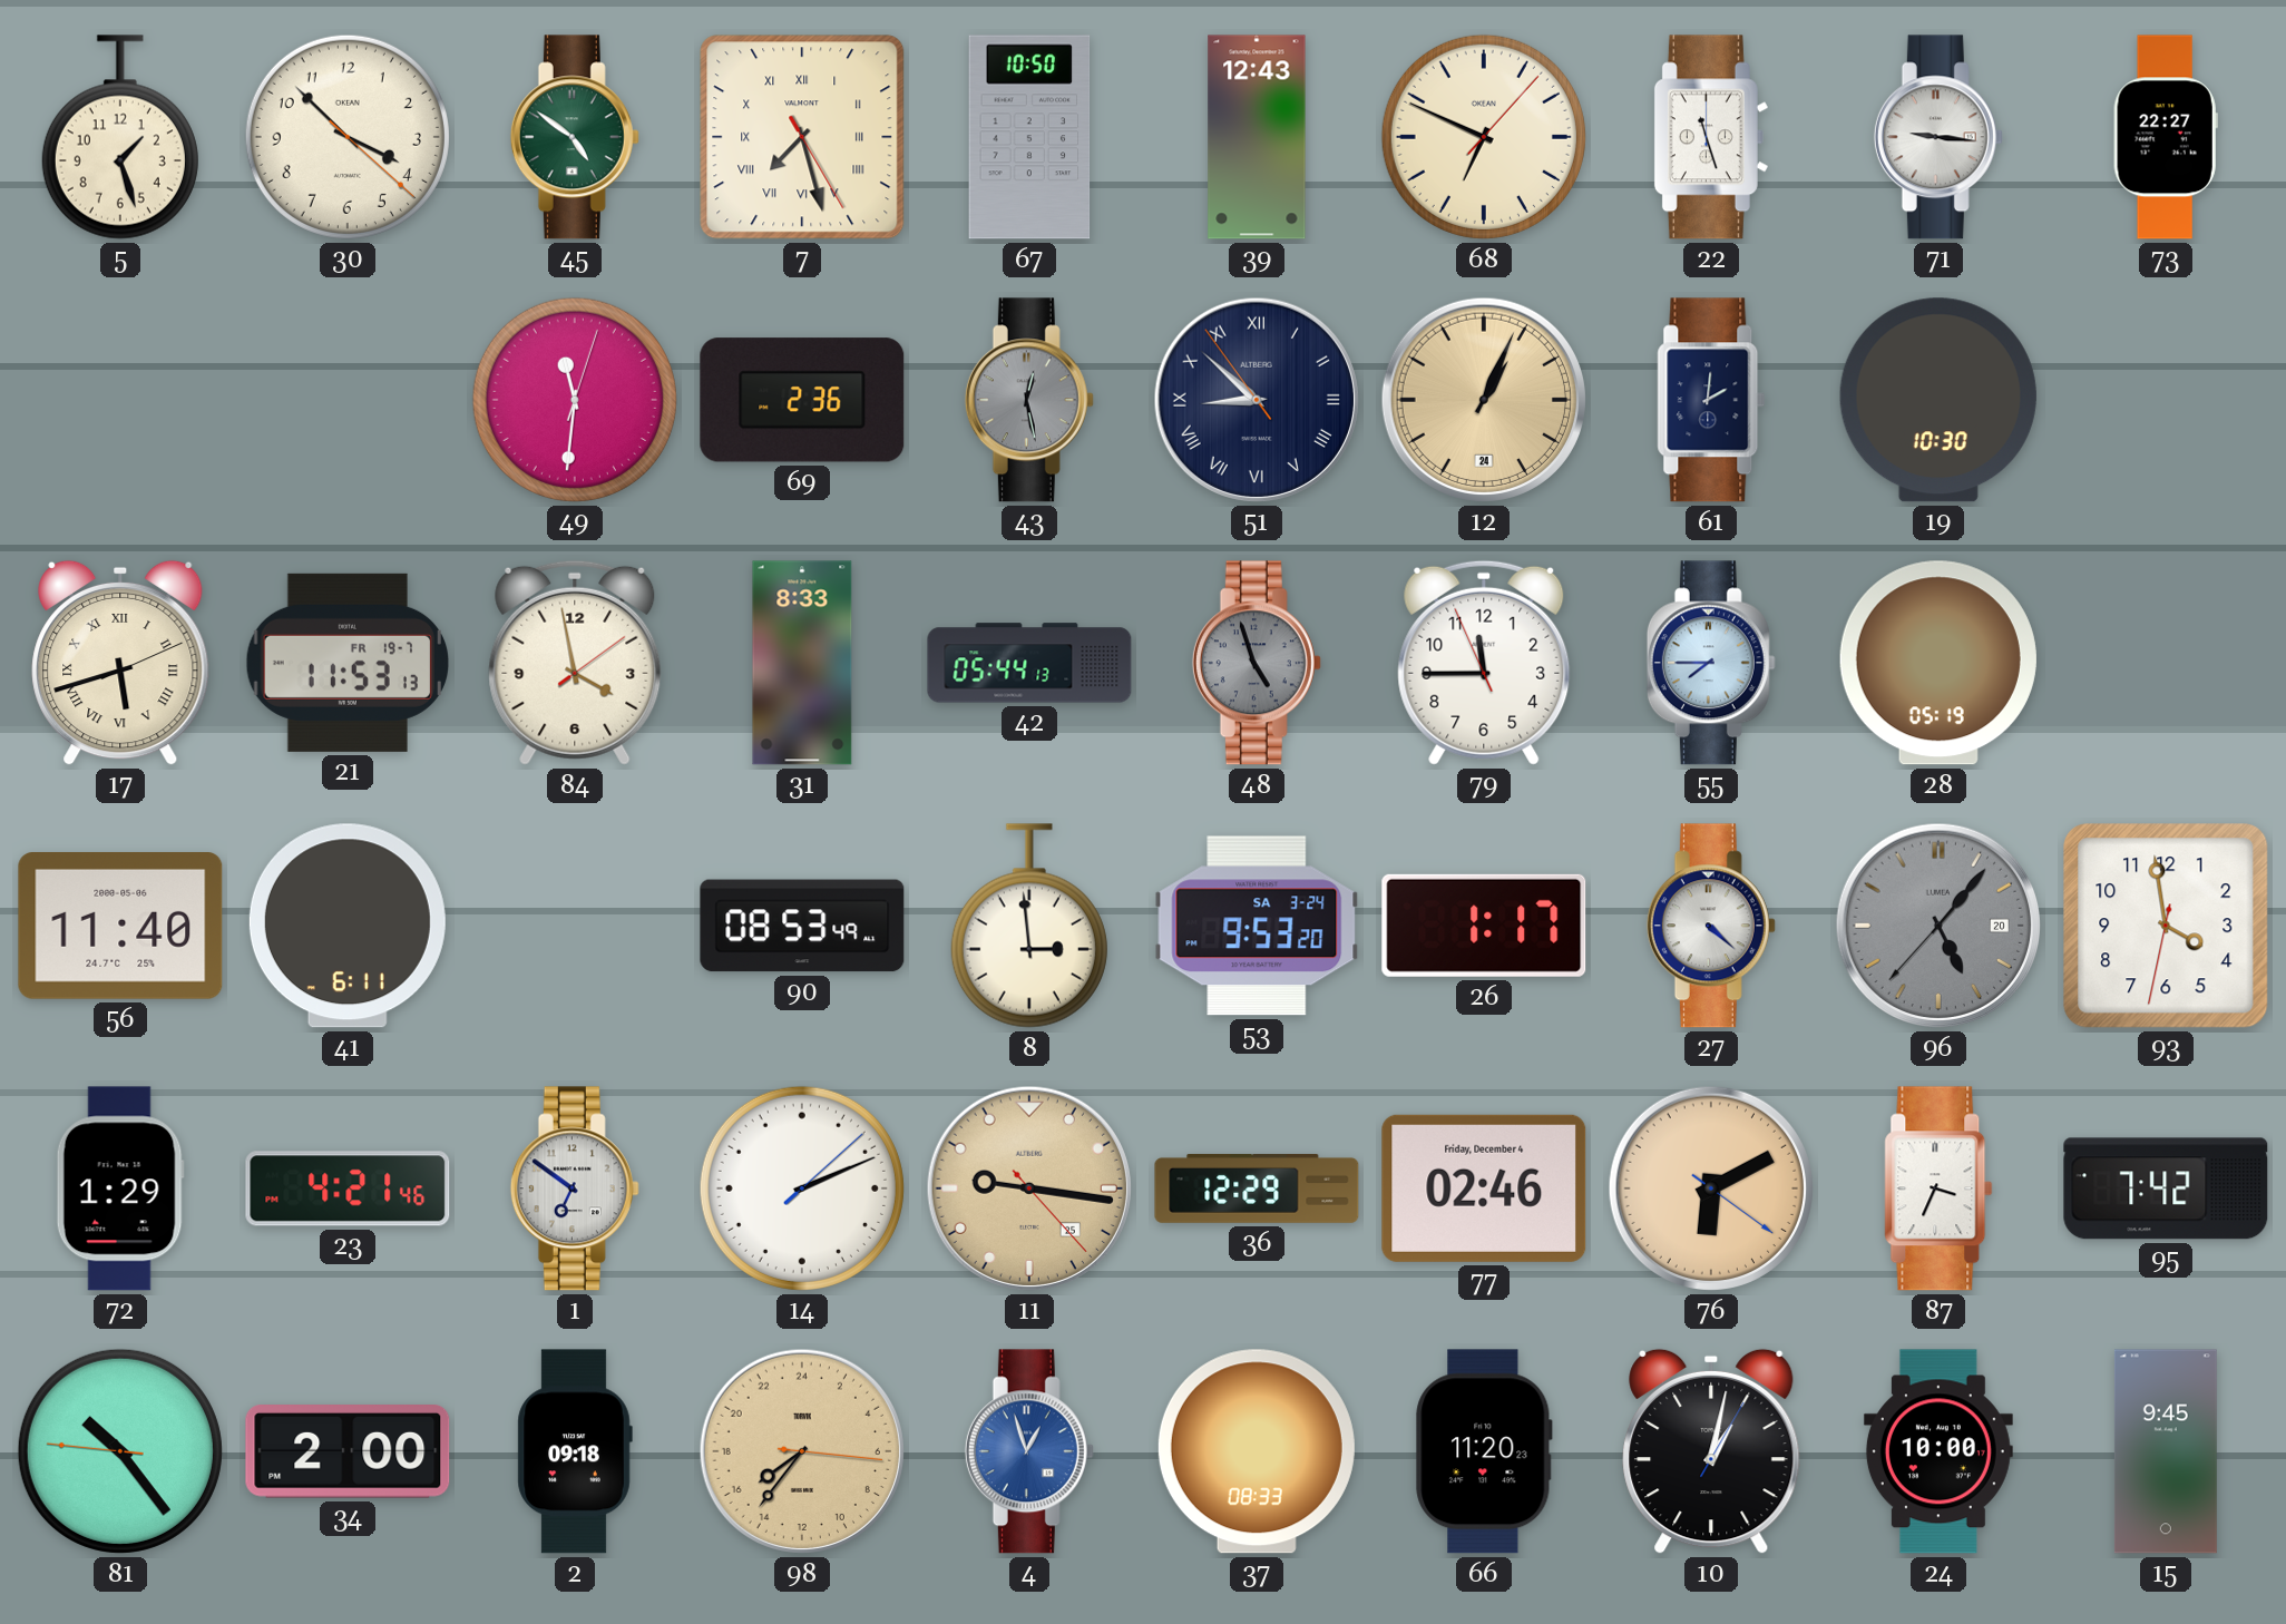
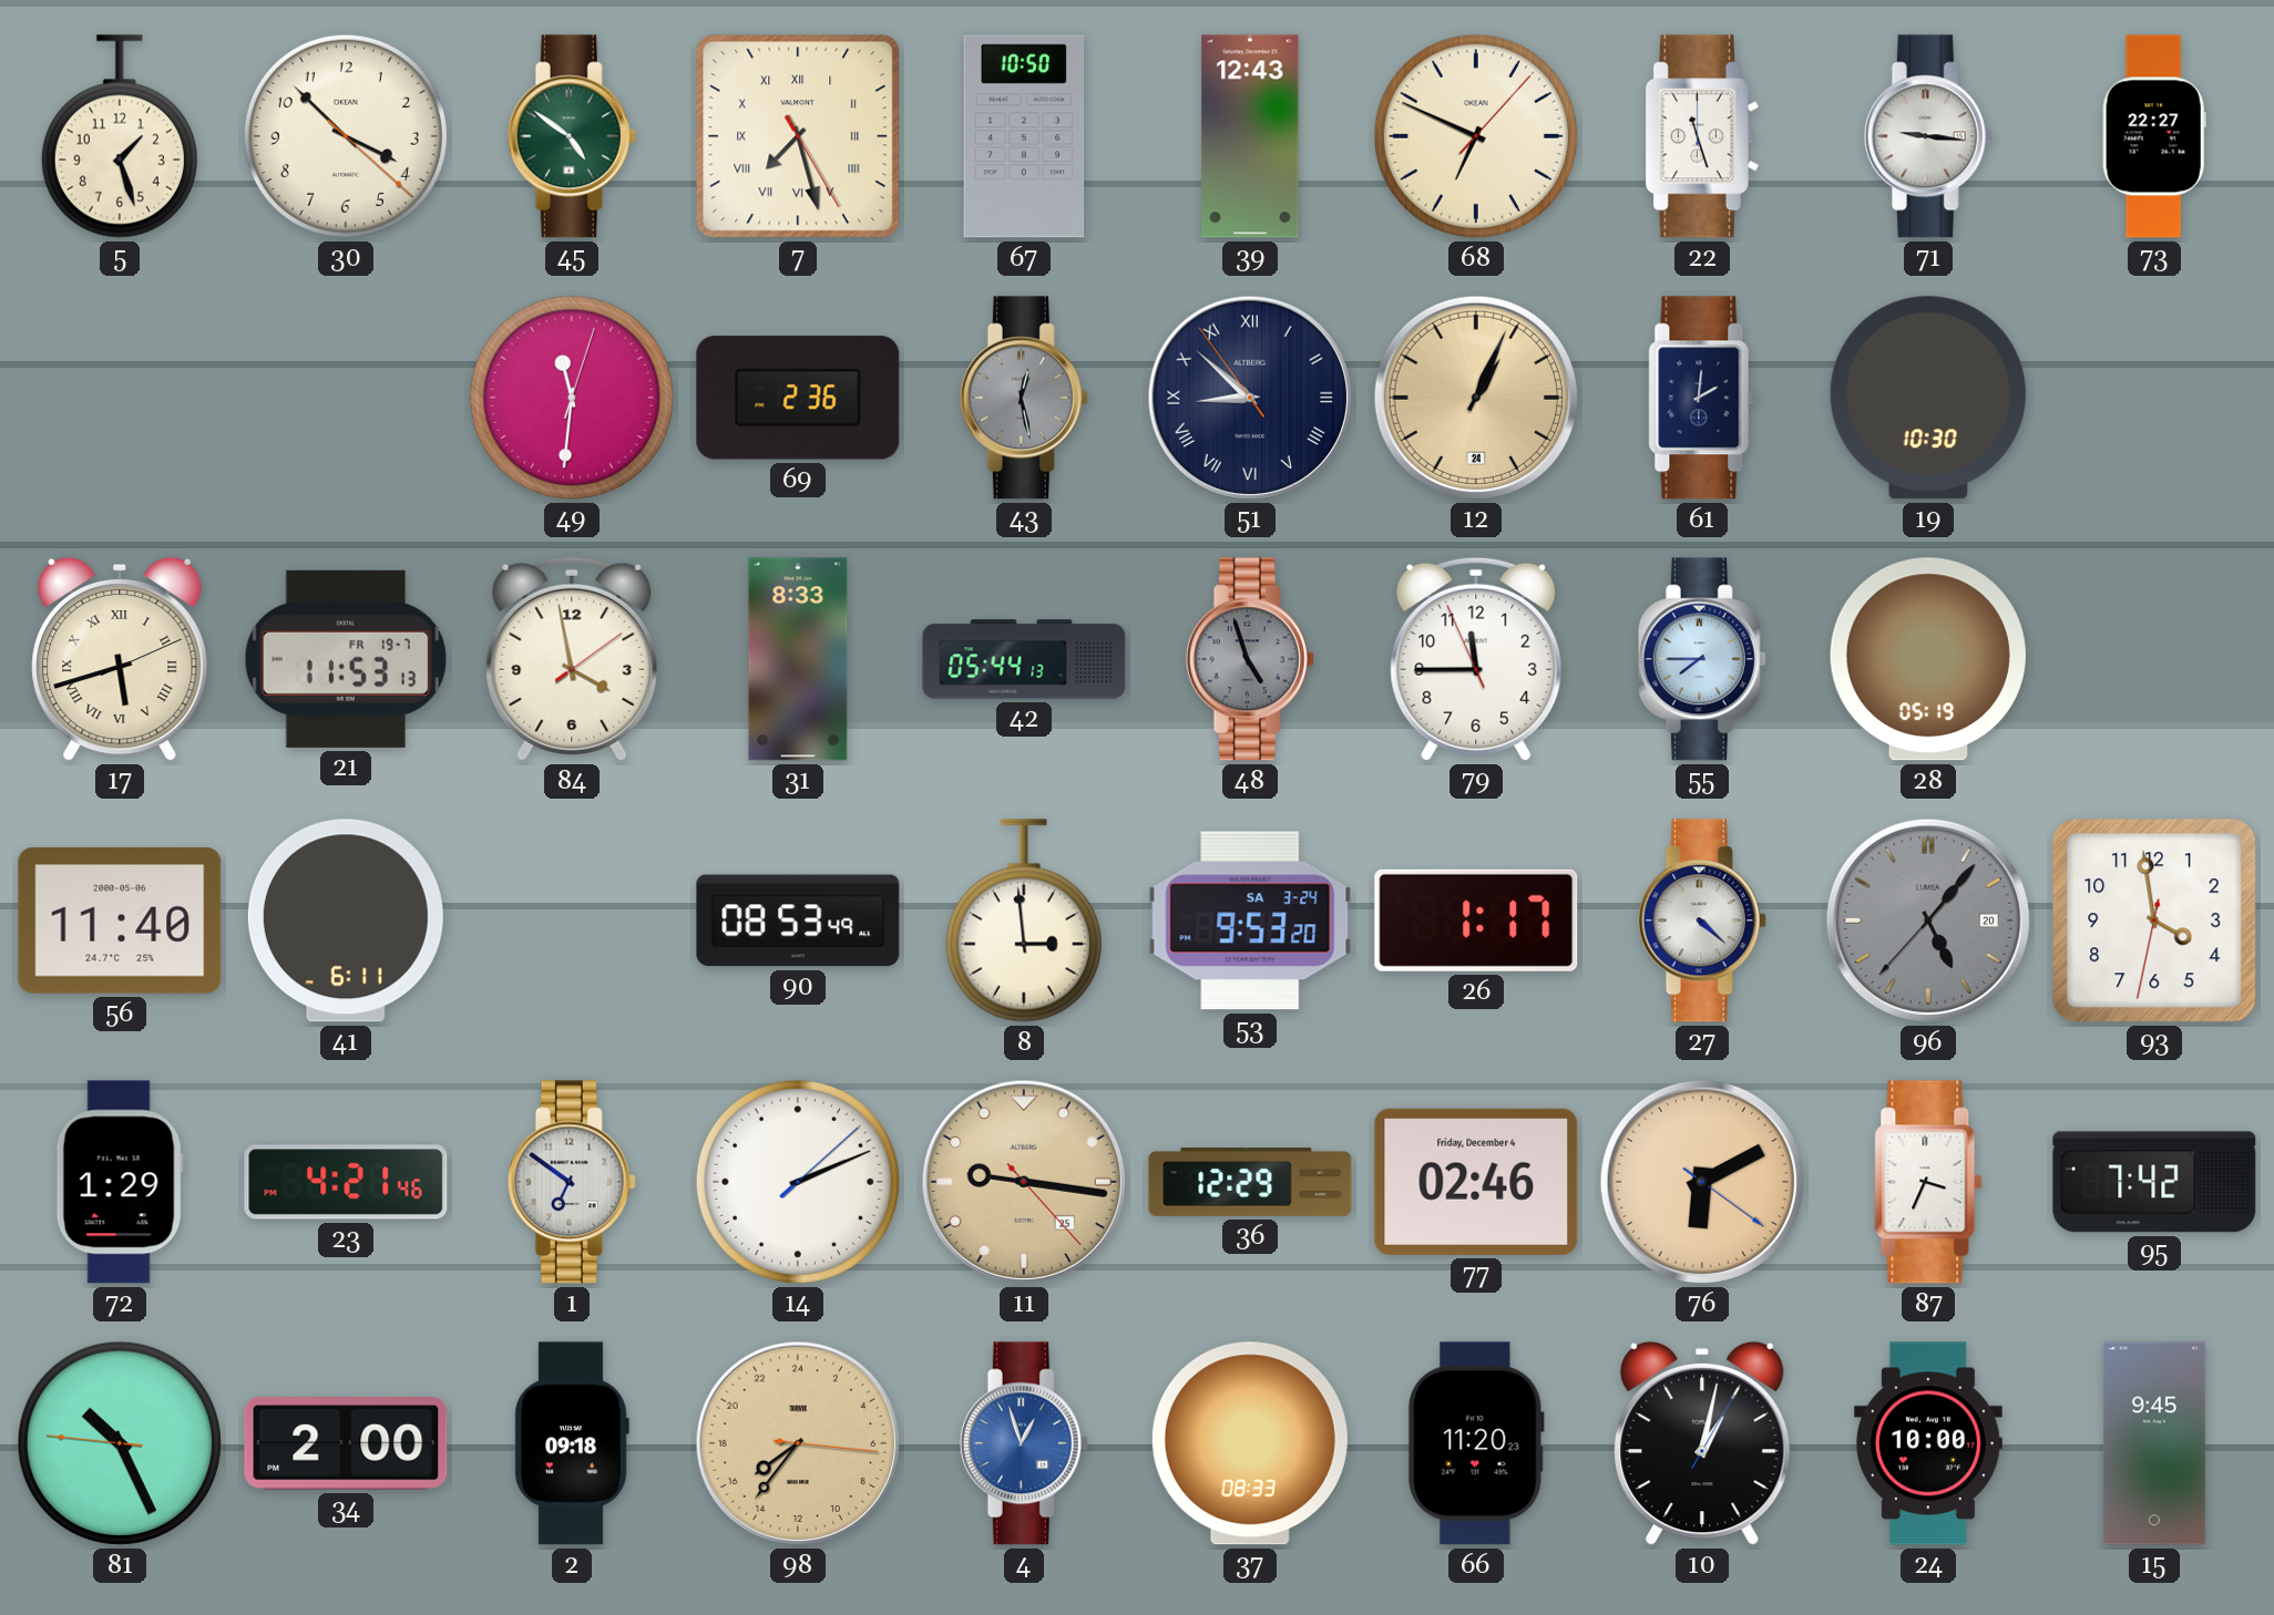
81: 10:23 -> 10:25 (120, 1443)
